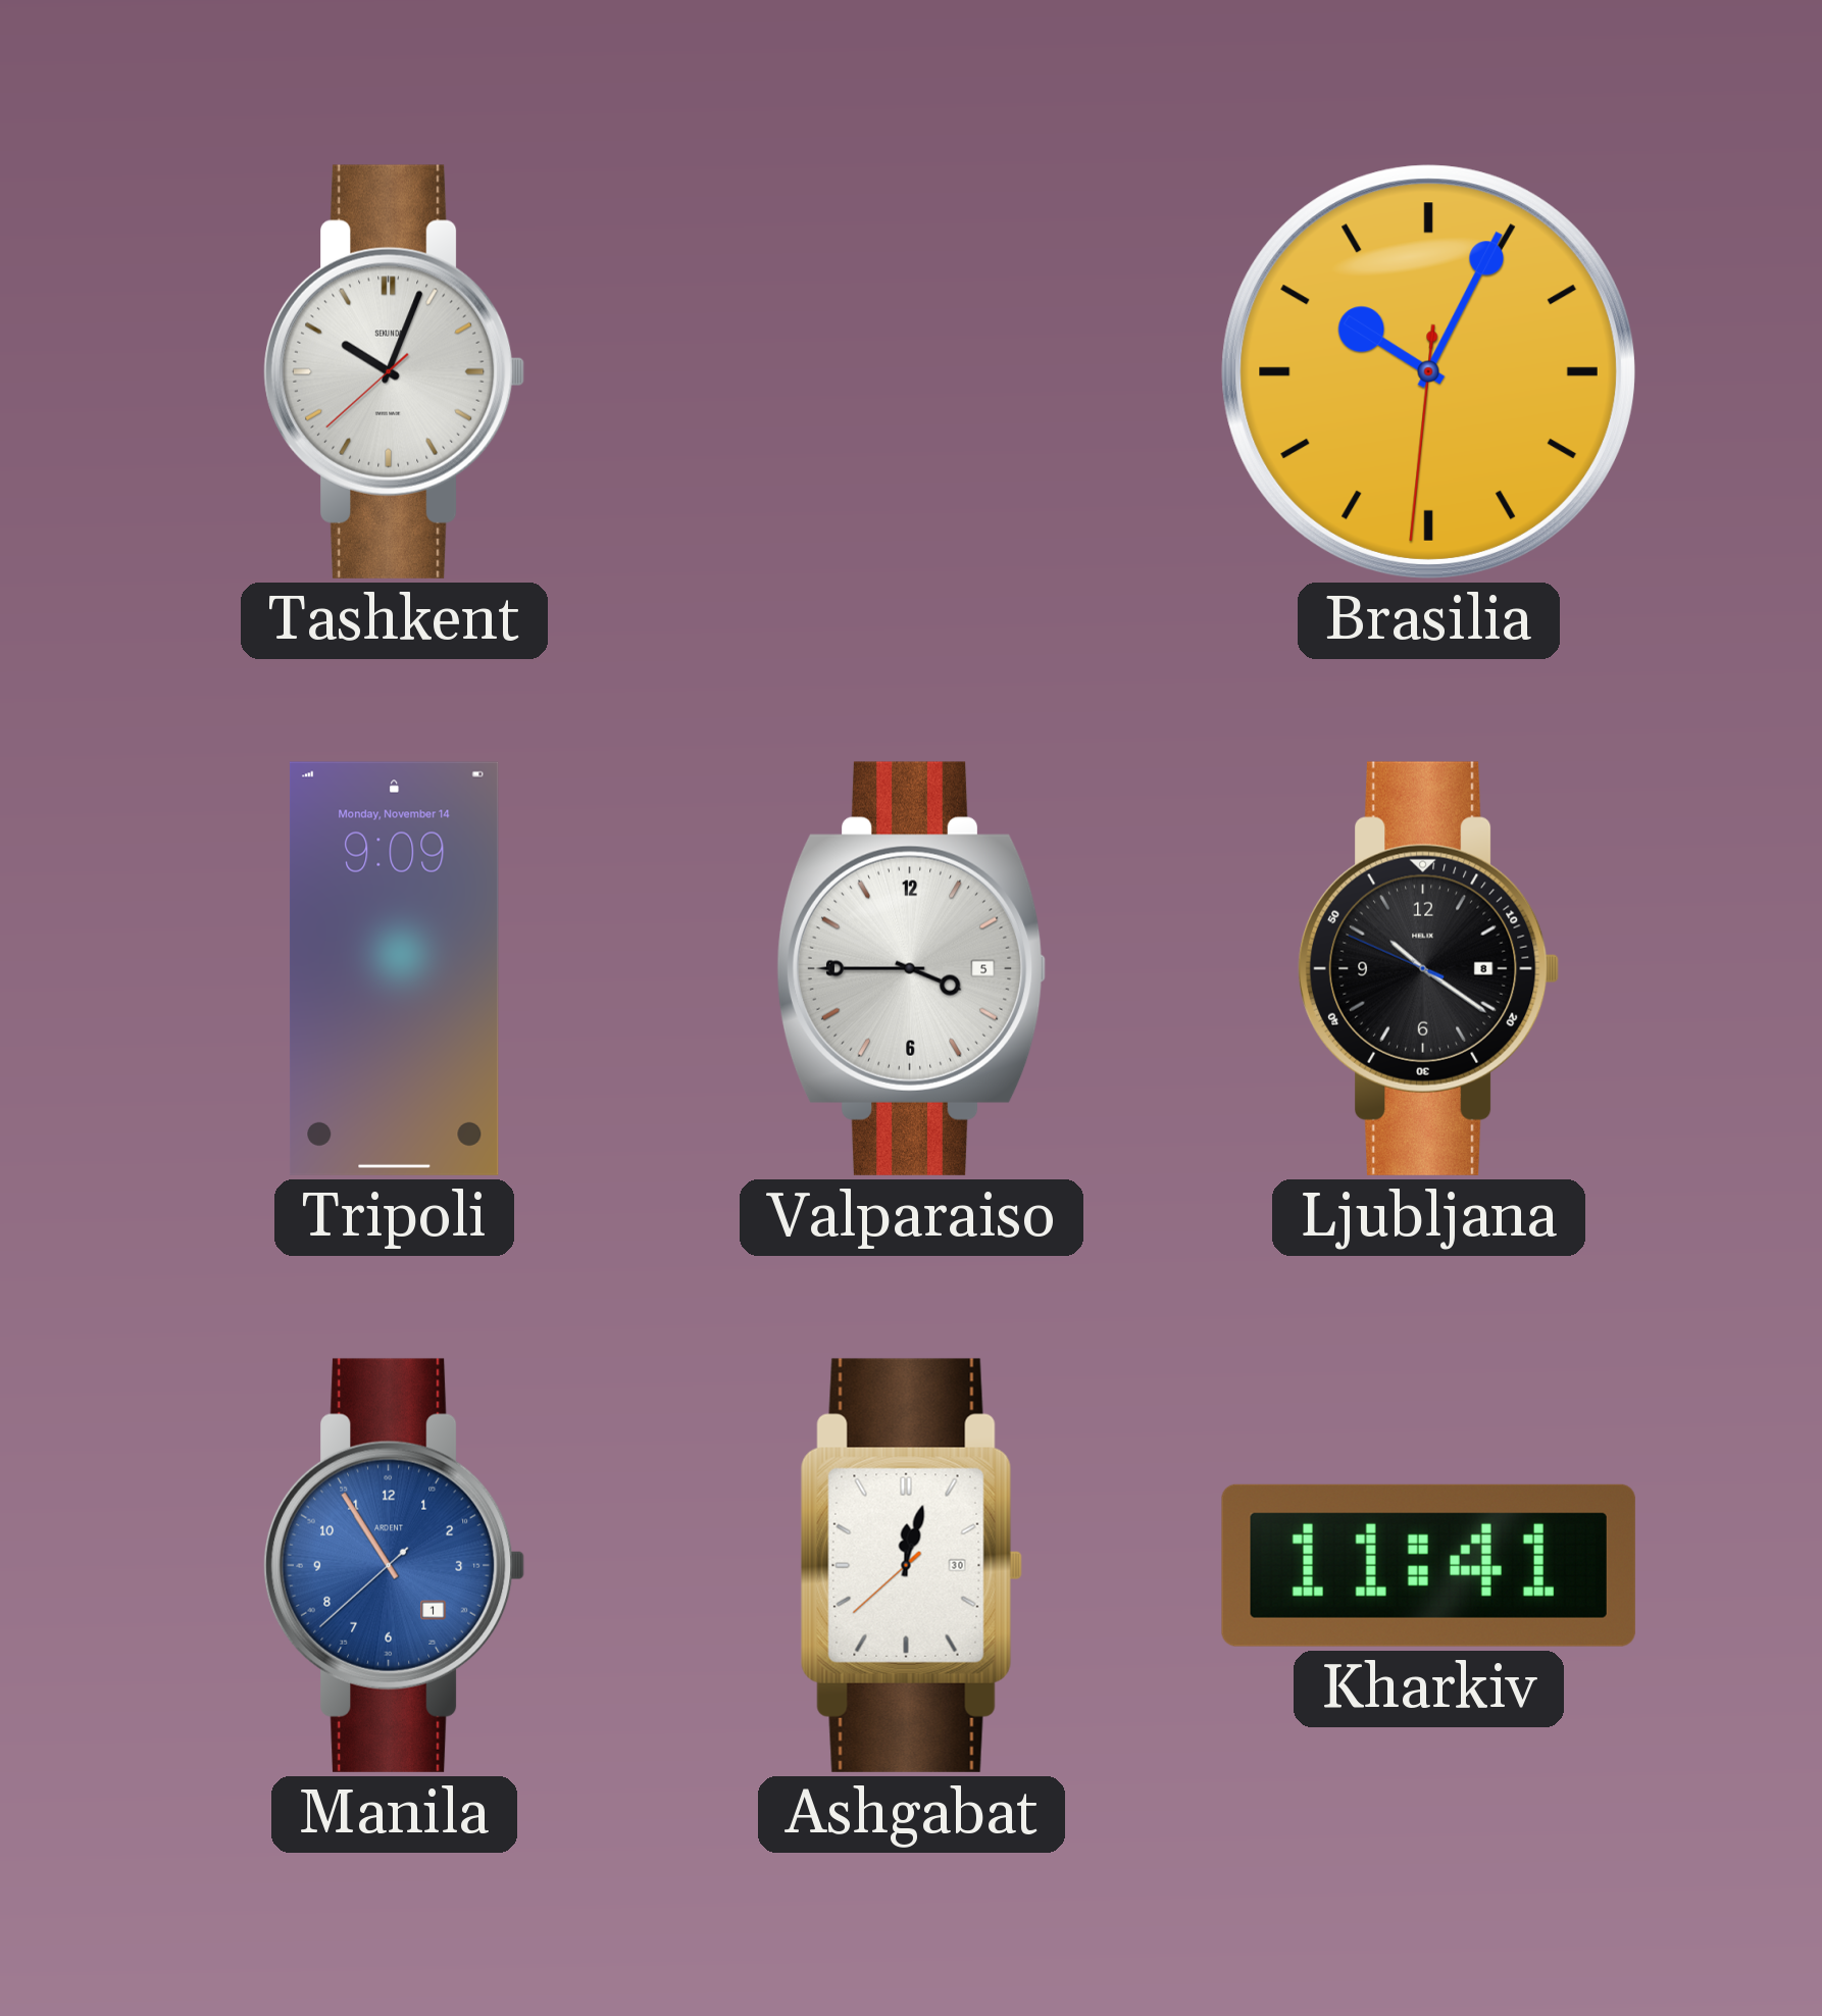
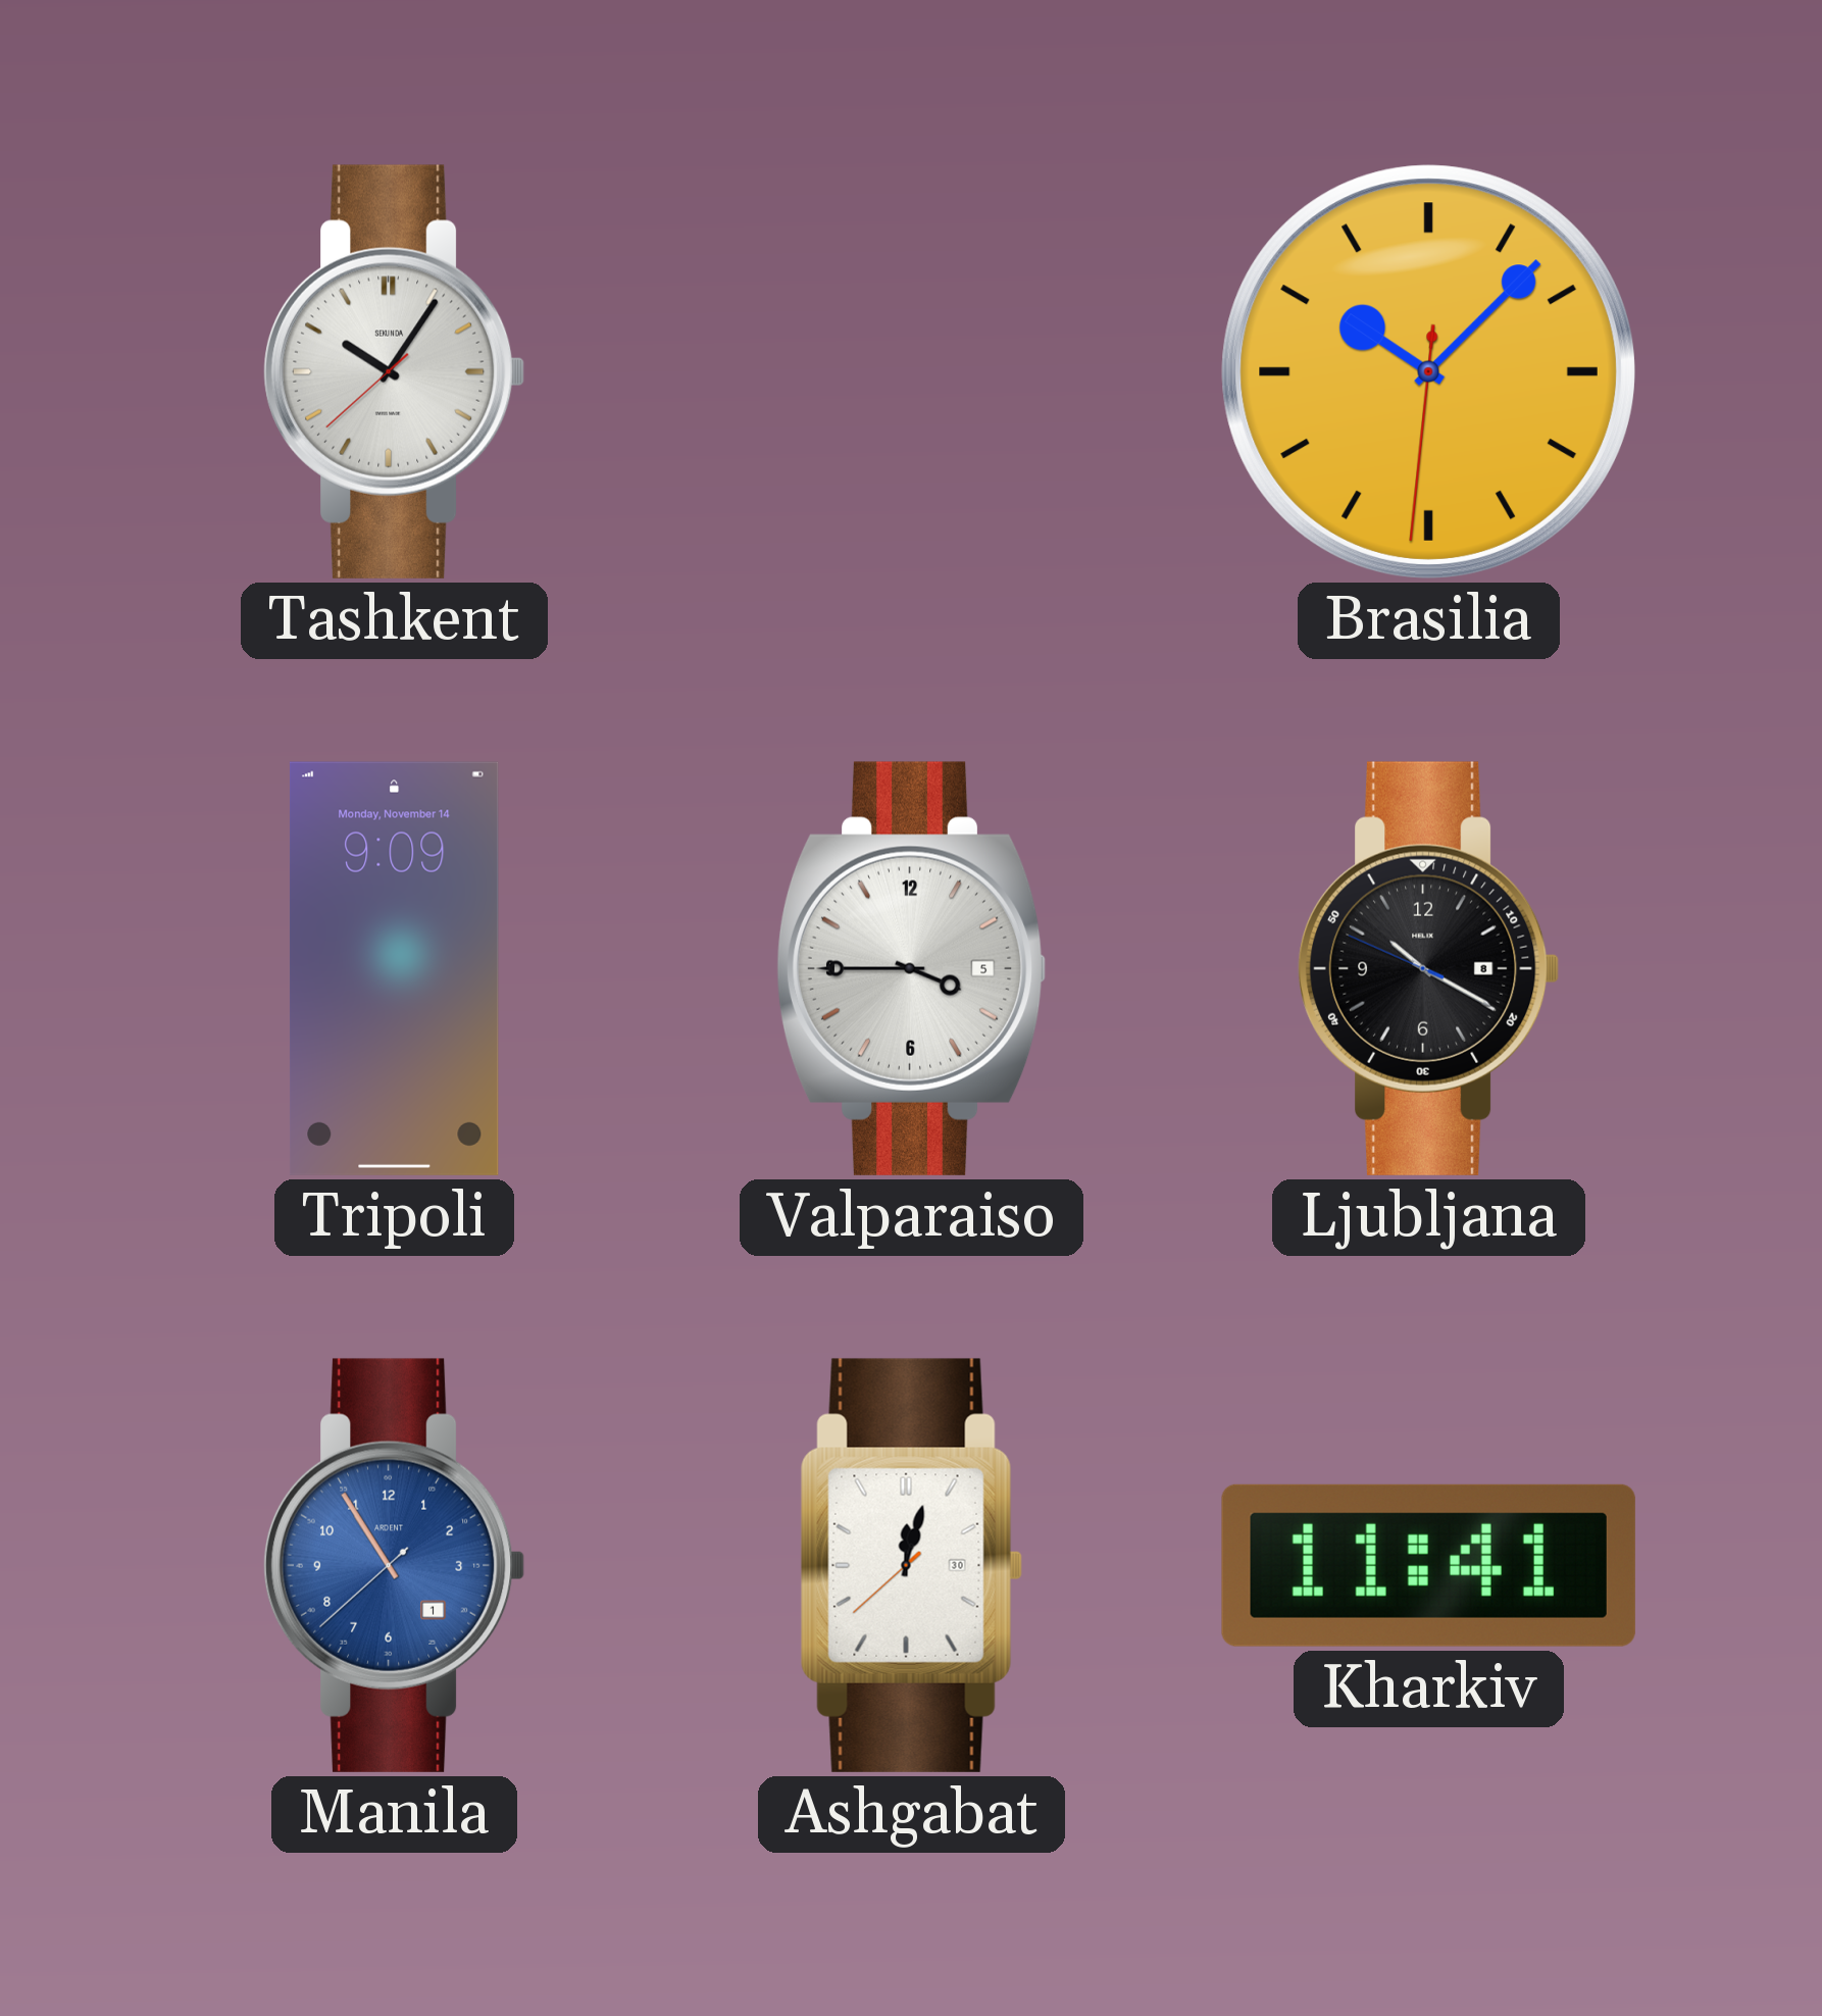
Tashkent: 10:03 -> 10:05 (394, 371)
Brasilia: 10:04 -> 10:07 (1428, 371)
Ljubljana: 10:20 -> 10:19 (1428, 968)
